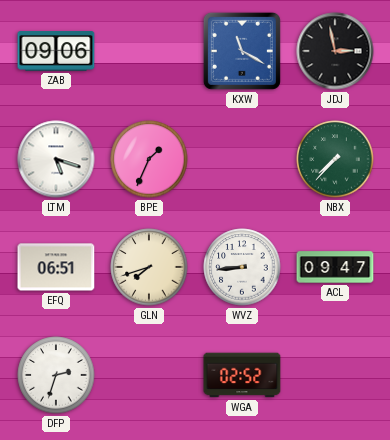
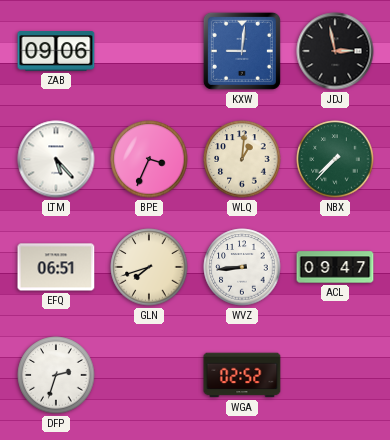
KXW: 11:20 -> 9:01 (242, 51)
LTM: 5:18 -> 5:23 (56, 159)
BPE: 1:34 -> 3:34 (149, 159)
WLQ: none -> 1:01 (242, 159)
